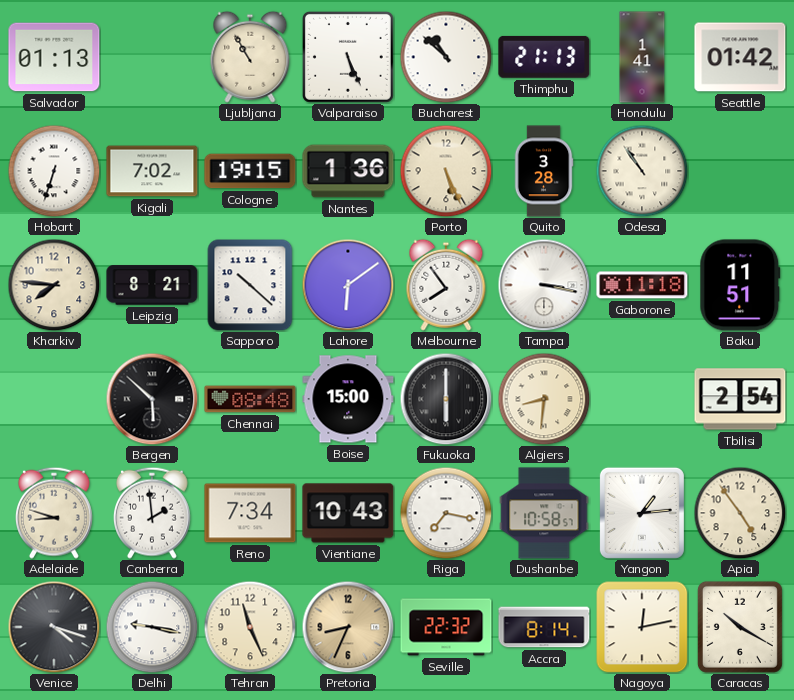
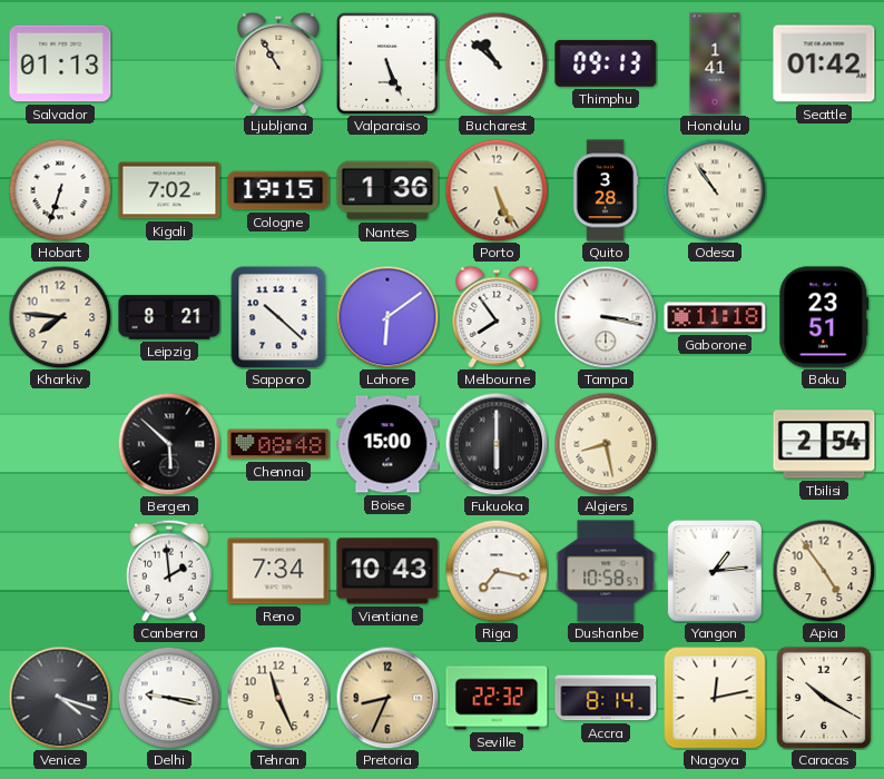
Thimphu: 21:13 -> 09:13 (606, 63)
Baku: 11:51 -> 23:51 (824, 317)
Algiers: 8:31 -> 8:28 (606, 444)
Adelaide: 8:48 -> none (54, 513)
